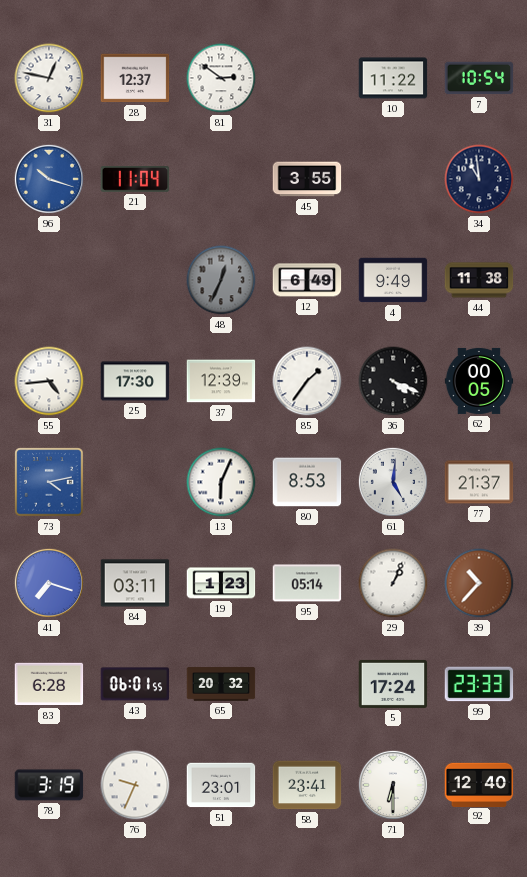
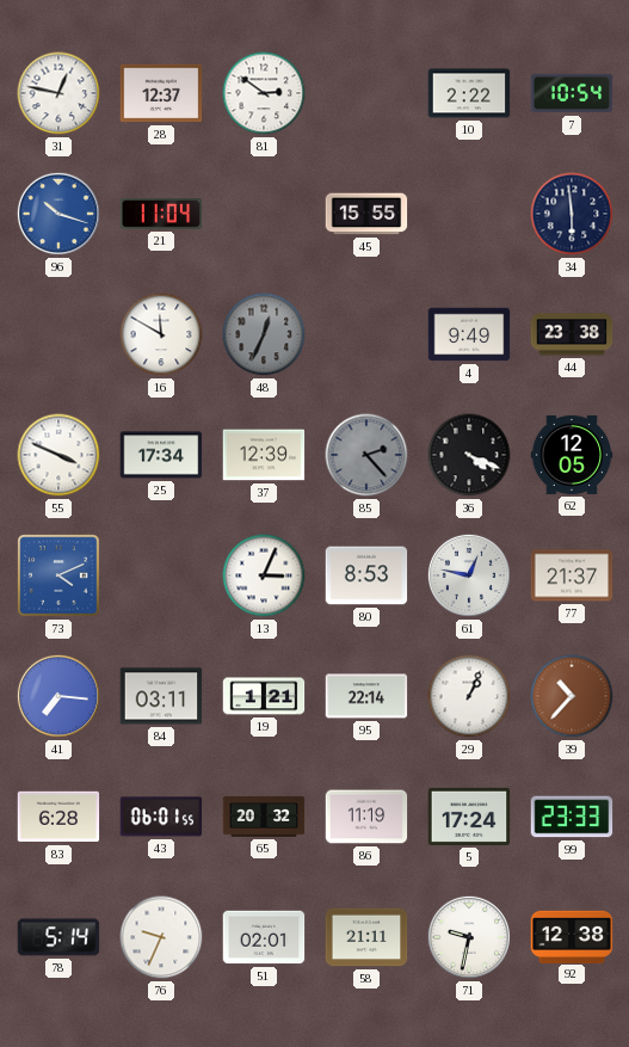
10: 11:22 -> 2:22 (469, 93)
45: 3:55 -> 15:55 (366, 214)
34: 10:59 -> 5:59 (572, 214)
16: none -> 11:50 (161, 334)
12: 6:49 -> none (307, 280)
44: 11:38 -> 23:38 (572, 334)
55: 4:44 -> 3:49 (58, 455)
25: 17:30 -> 17:34 (161, 455)
85: 1:36 -> 2:23 (366, 455)
85 dial: white -> grey (366, 455)
62: 00:05 -> 12:05 (572, 455)
73: 4:13 -> 4:11 (58, 575)
13: 6:04 -> 3:04 (264, 575)
61: 5:01 -> 12:47 (469, 575)
41: 7:18 -> 7:16 (58, 696)
19: 1:23 -> 1:21 (264, 696)
95: 05:14 -> 22:14 (366, 696)
86: none -> 11:19 (366, 817)
78: 3:19 -> 5:14 (58, 937)
51: 23:01 -> 02:01 (264, 937)
58: 23:41 -> 21:11 (366, 937)
71: 6:30 -> 9:32 (469, 937)
92: 12:40 -> 12:38 (572, 936)
